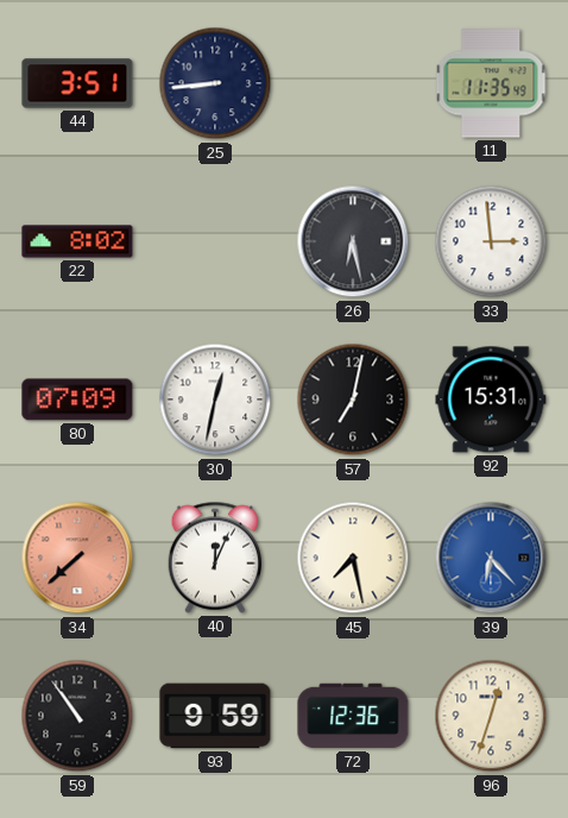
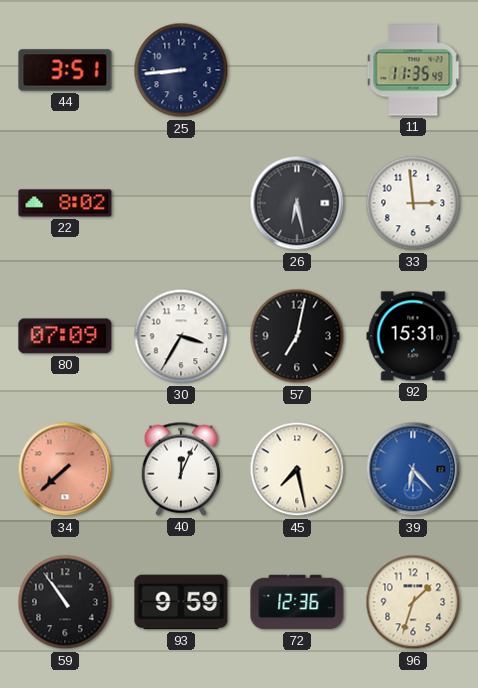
30: 12:32 -> 3:35 (181, 336)
96: 12:33 -> 1:33 (413, 602)
